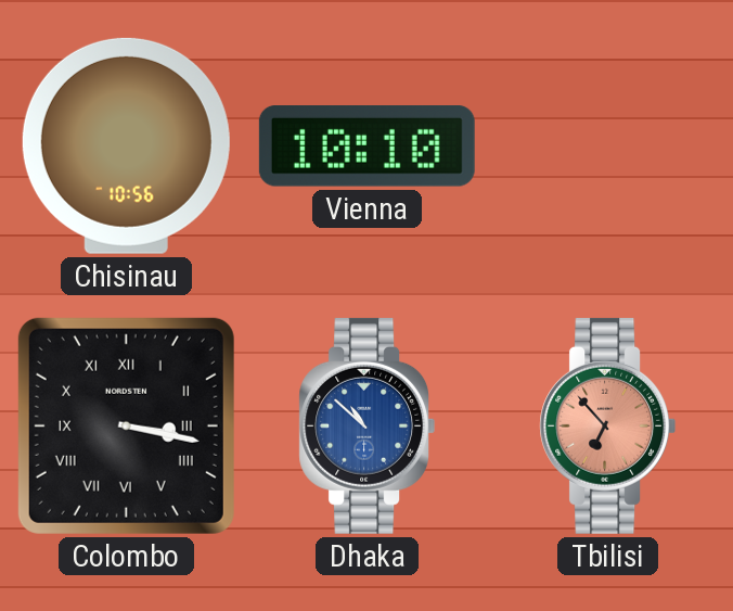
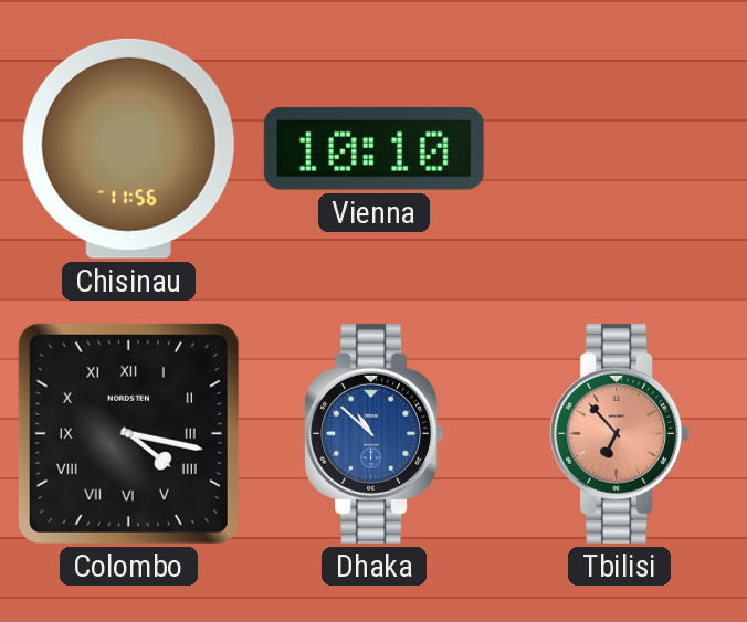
Chisinau: 10:56 -> 11:56 (128, 148)
Colombo: 3:17 -> 4:17 (128, 433)
